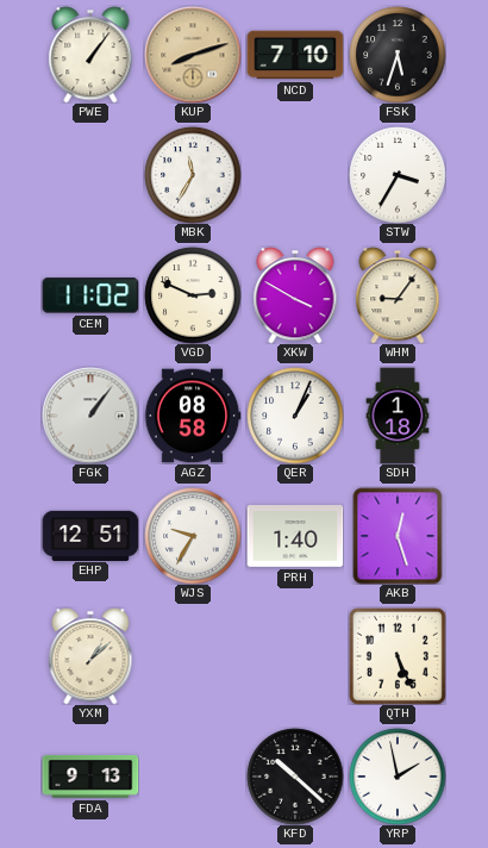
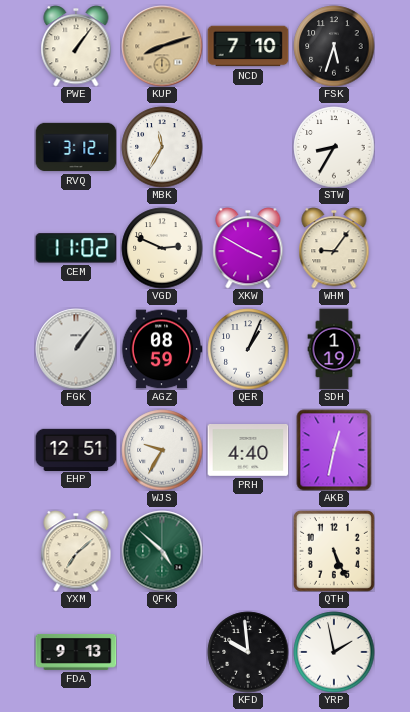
RVQ: none -> 3:12 (76, 147)
STW: 3:35 -> 8:35 (334, 147)
AGZ: 08:58 -> 08:59 (162, 349)
SDH: 1:18 -> 1:19 (334, 349)
PRH: 1:40 -> 4:40 (248, 450)
AKB: 12:27 -> 12:32 (334, 450)
YXM: 1:08 -> 7:08 (76, 551)
QFK: none -> 4:52 (162, 551)
KFD: 10:22 -> 9:59 (248, 652)
